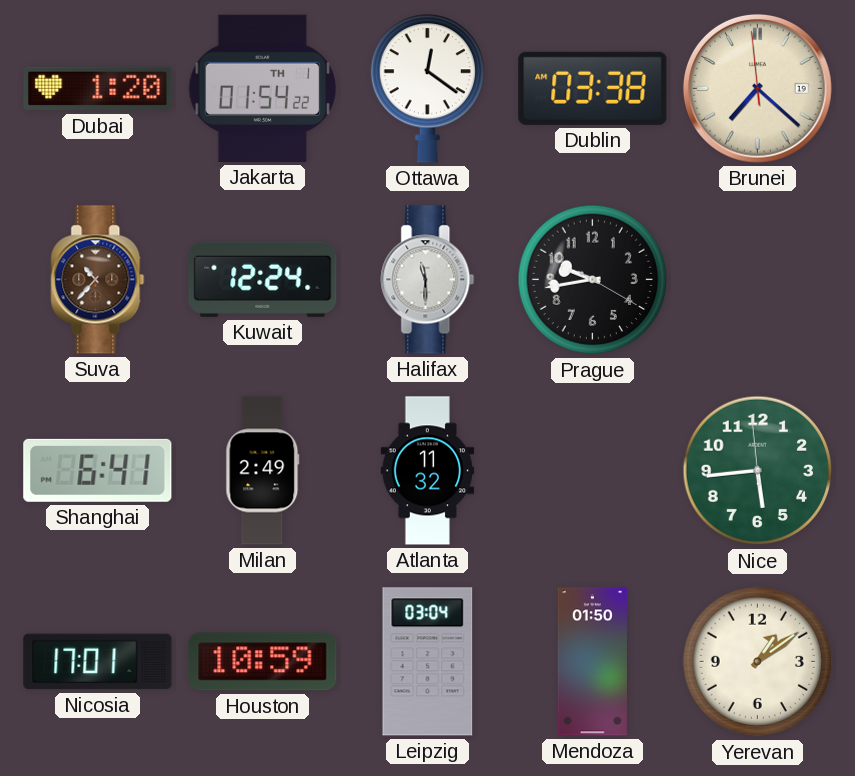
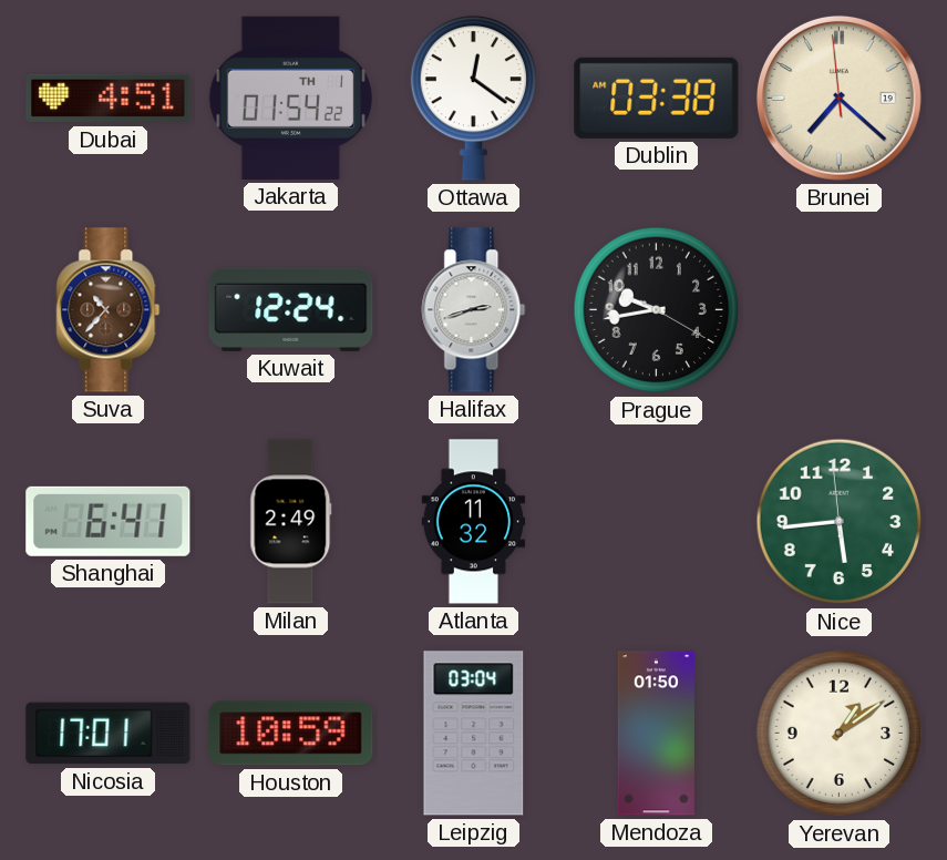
Dubai: 1:20 -> 4:51 (109, 99)
Halifax: 11:30 -> 2:42 (474, 310)
